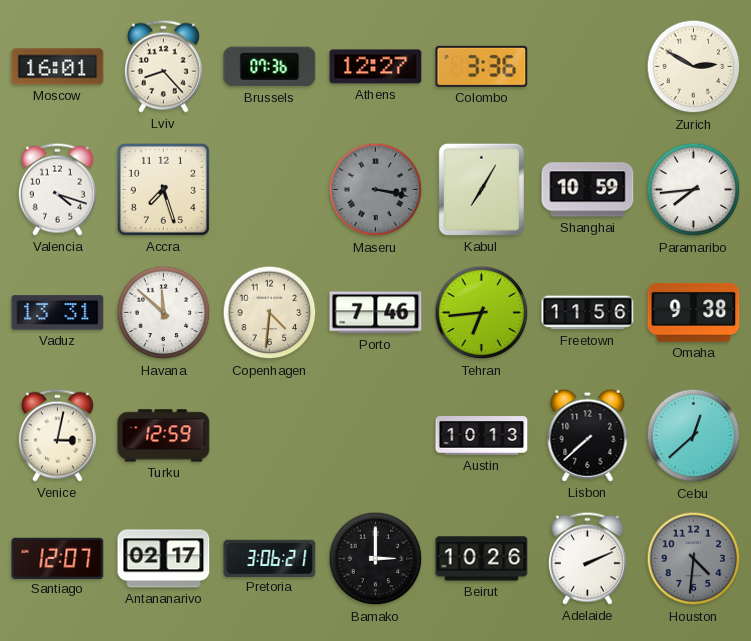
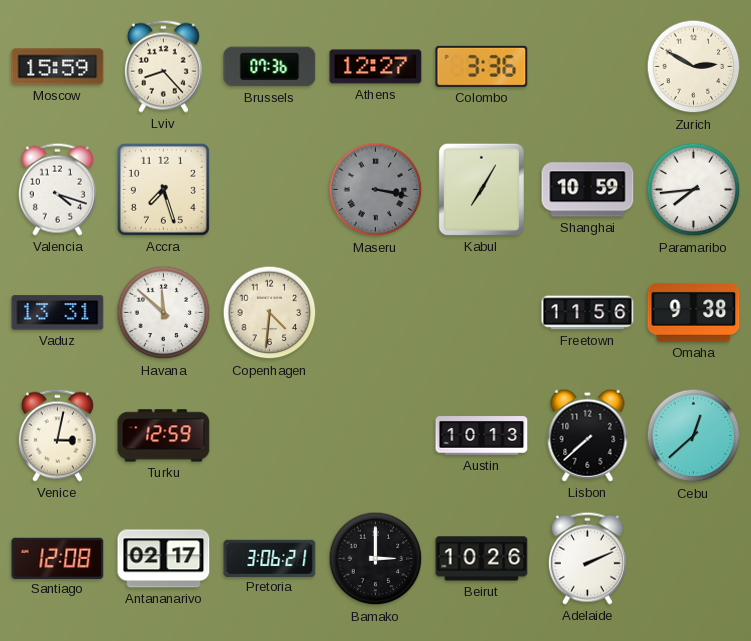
Moscow: 16:01 -> 15:59 (58, 67)
Porto: 7:46 -> none (376, 313)
Tehran: 6:44 -> none (482, 313)
Santiago: 12:07 -> 12:08 (58, 558)
Houston: 4:31 -> none (694, 559)
